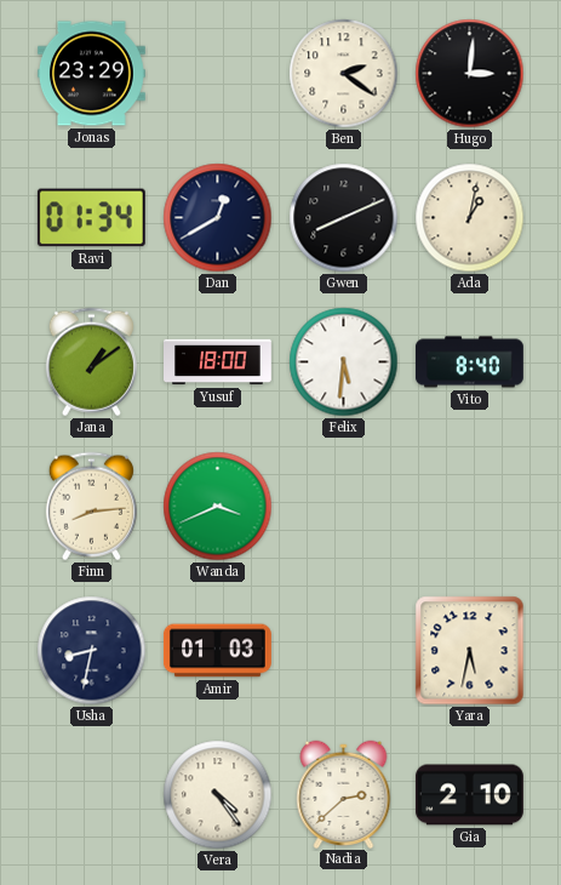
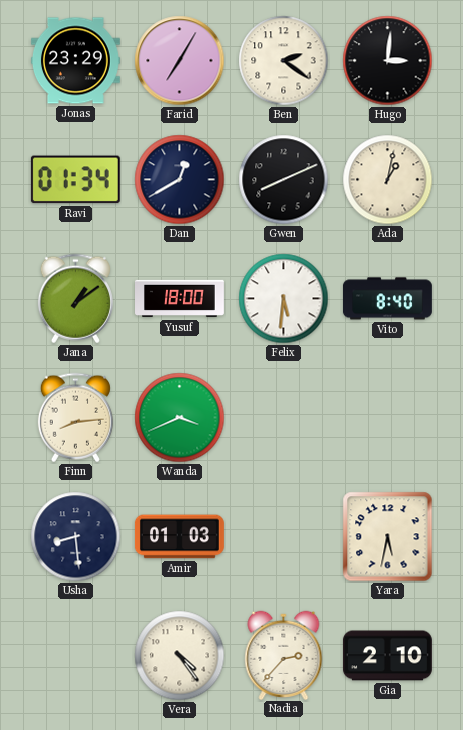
Farid: none -> 7:05 (180, 61)
Usha: 8:32 -> 8:29 (76, 537)
Nadia: 2:38 -> 2:37 (284, 655)
